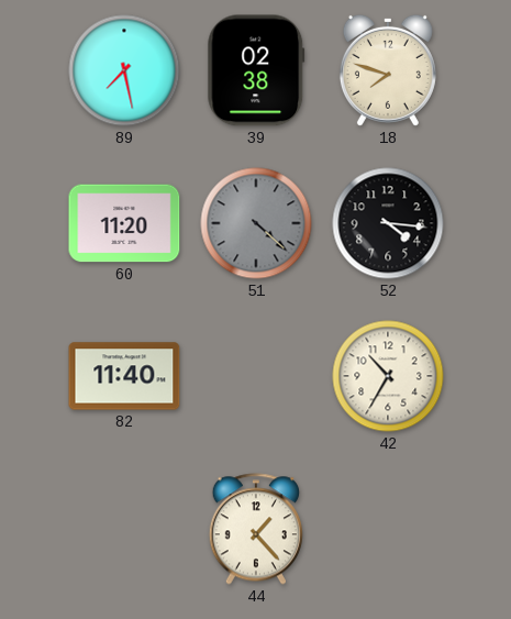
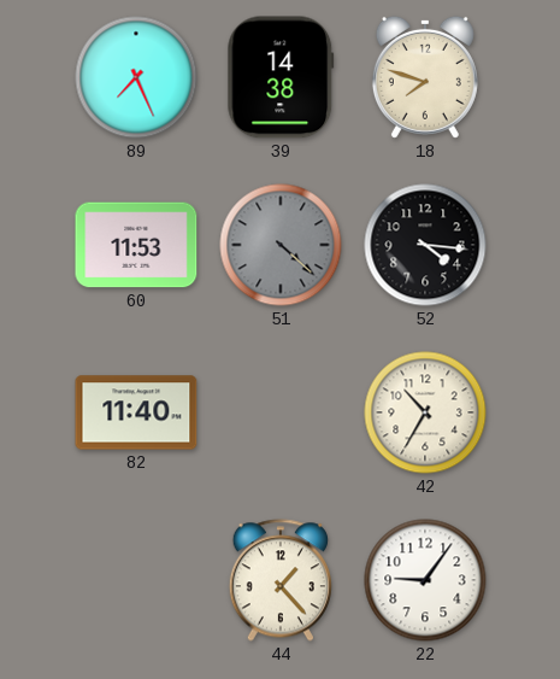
89: 7:28 -> 7:26 (136, 77)
39: 02:38 -> 14:38 (281, 77)
60: 11:20 -> 11:53 (136, 245)
22: none -> 9:06 (425, 580)
